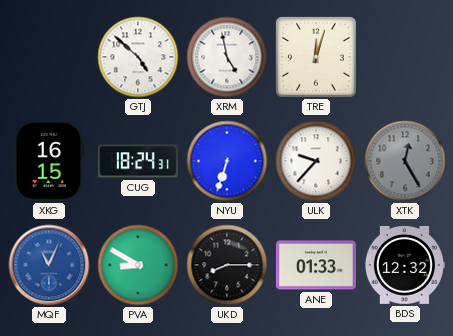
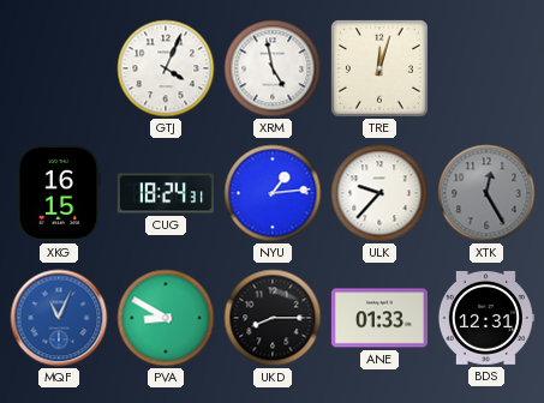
GTJ: 4:52 -> 4:04 (166, 68)
NYU: 6:33 -> 1:14 (273, 193)
BDS: 12:32 -> 12:31 (485, 318)
